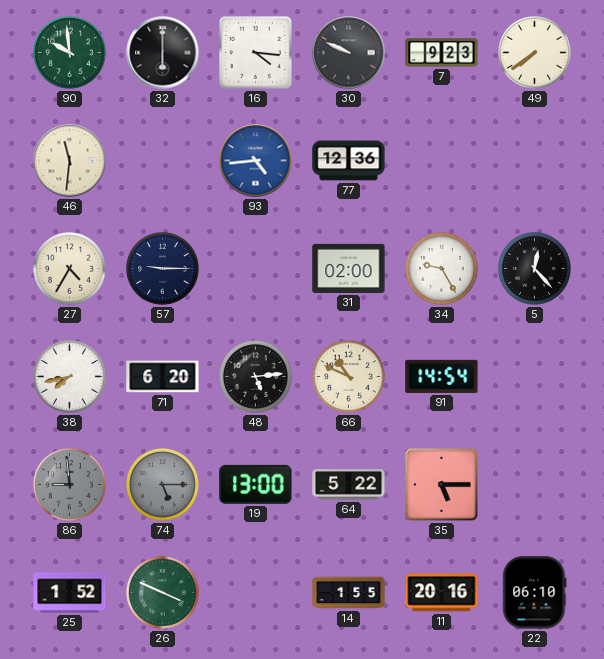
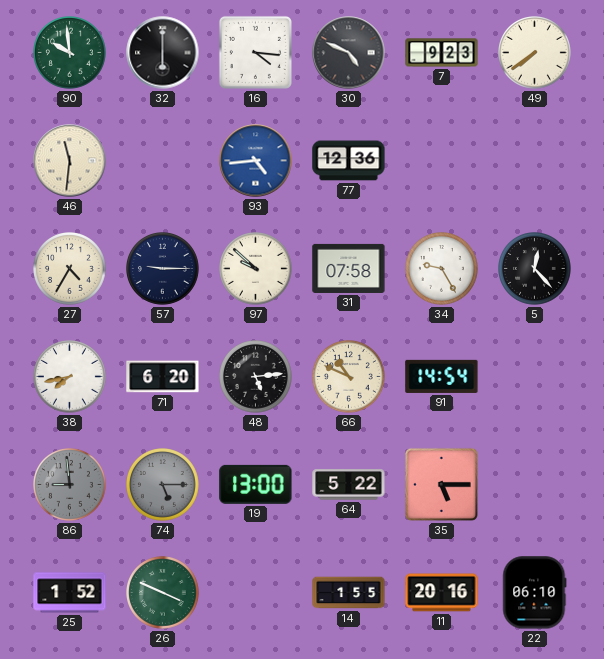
30: 9:49 -> 4:49 (349, 53)
97: none -> 9:52 (256, 269)
31: 02:00 -> 07:58 (349, 268)
